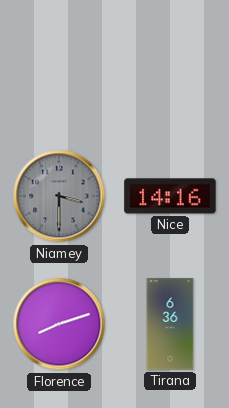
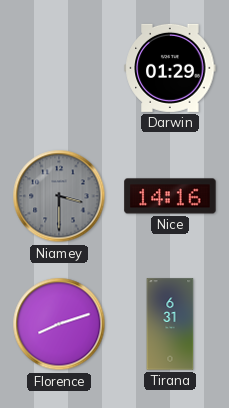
Darwin: none -> 01:29 (170, 68)
Tirana: 6:36 -> 6:31 (170, 324)
